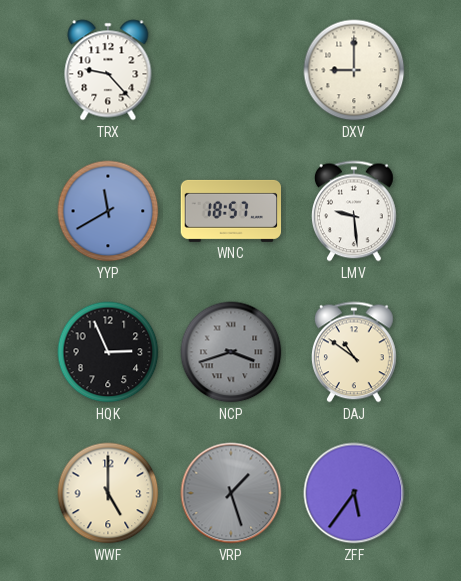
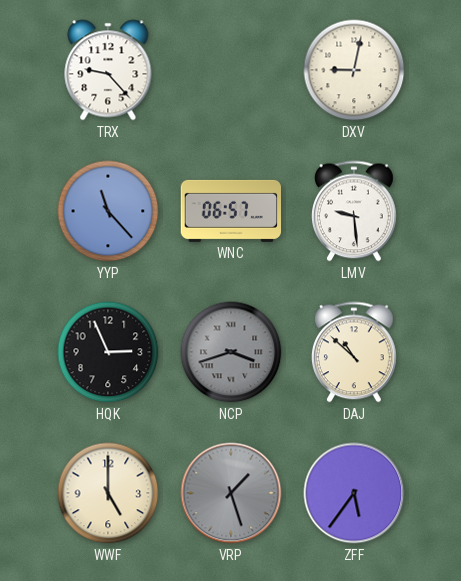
DXV: 9:00 -> 9:02 (354, 70)
YYP: 11:40 -> 11:23 (108, 211)
WNC: 18:57 -> 06:57 (231, 211)
DAJ: 10:51 -> 10:52 (354, 352)
